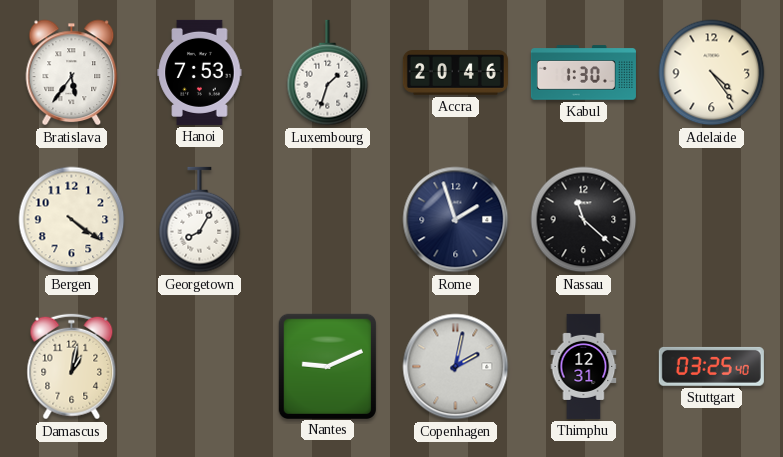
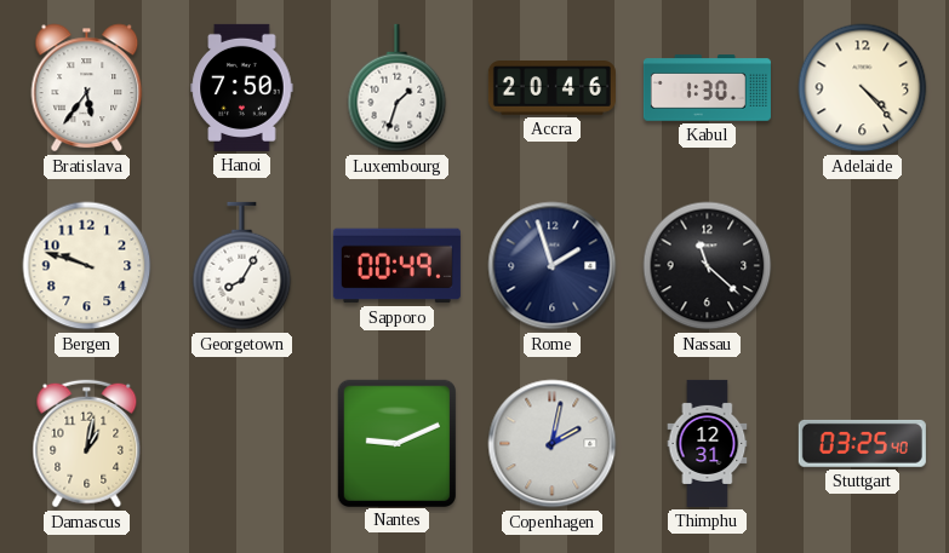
Hanoi: 7:53 -> 7:50 (242, 87)
Adelaide: 4:24 -> 4:23 (863, 88)
Bergen: 4:21 -> 9:48 (87, 266)
Sapporo: none -> 00:49 (396, 266)
